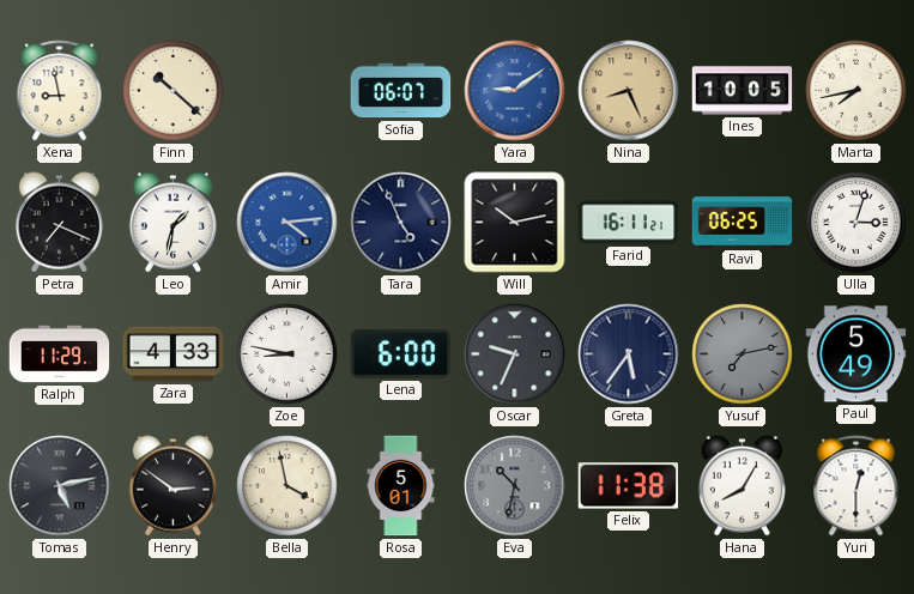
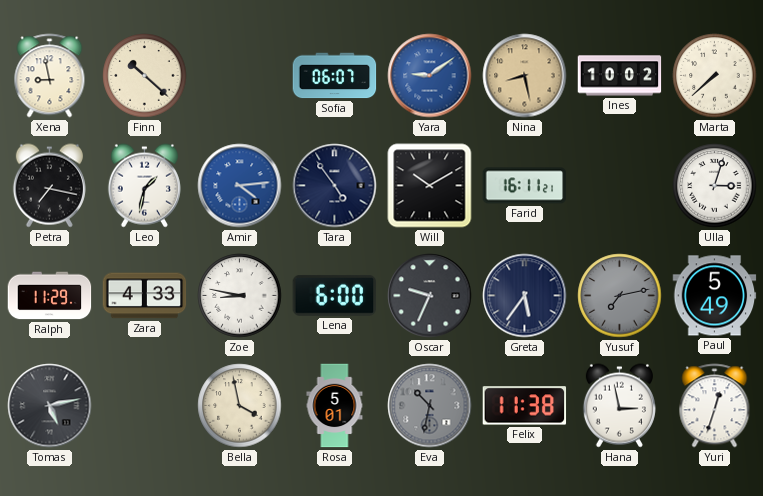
Nina: 8:26 -> 8:28 (525, 76)
Ines: 10:05 -> 10:02 (620, 76)
Marta: 7:43 -> 7:38 (715, 76)
Petra: 7:19 -> 7:17 (49, 186)
Tara: 4:56 -> 4:54 (335, 186)
Will: 10:13 -> 10:10 (430, 186)
Ravi: 06:25 -> none (743, 223)
Henry: 2:51 -> none (172, 486)
Hana: 8:05 -> 2:58 (619, 406)
Yuri: 12:30 -> 12:33 (715, 406)
